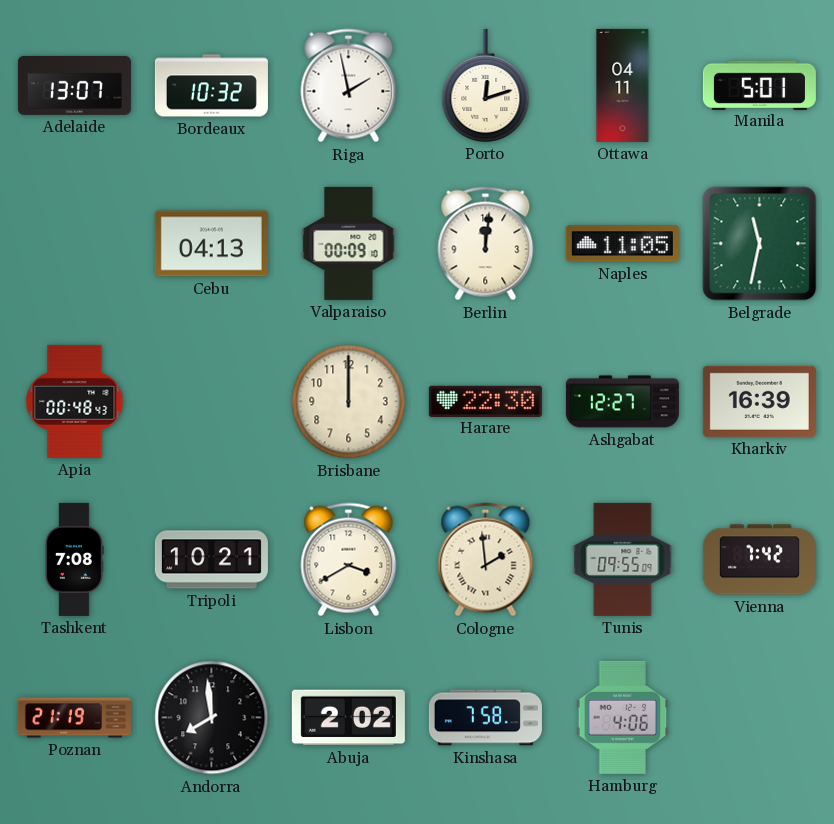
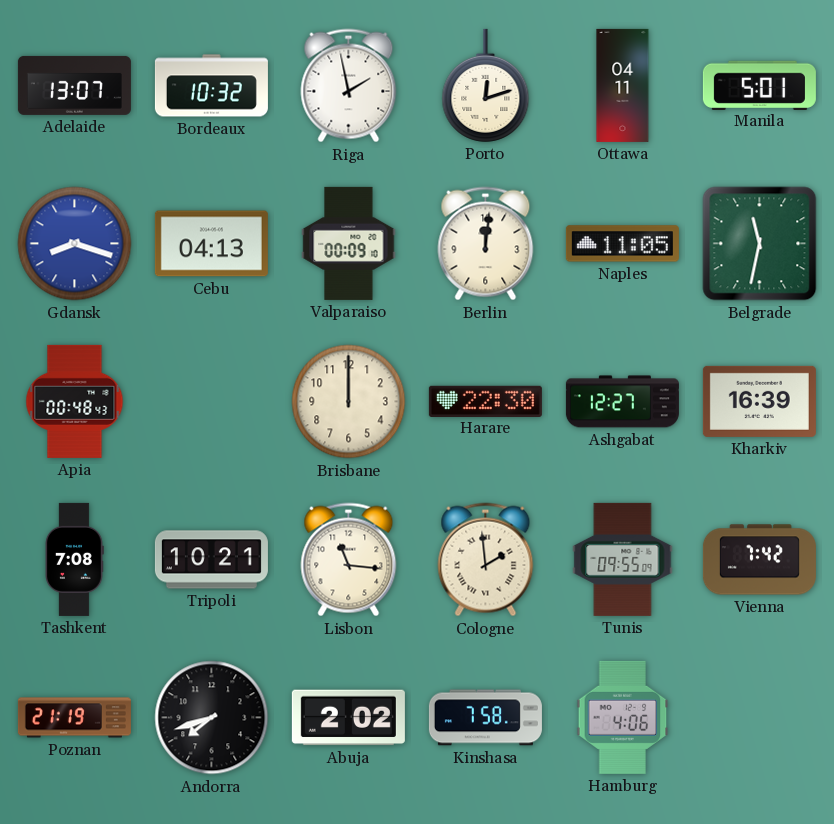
Gdansk: none -> 8:18 (75, 244)
Lisbon: 3:40 -> 11:16 (349, 560)
Andorra: 7:59 -> 7:42 (212, 718)
